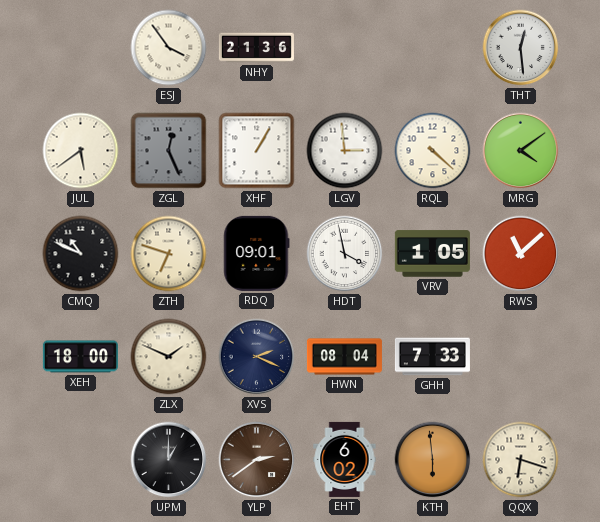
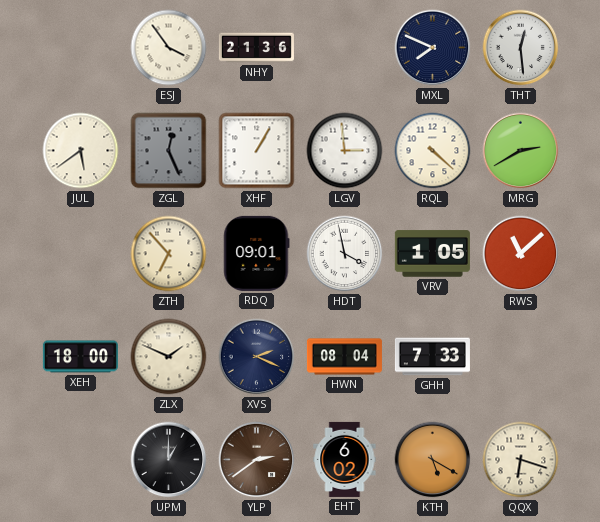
MXL: none -> 7:49 (433, 48)
MRG: 4:09 -> 2:40 (521, 151)
CMQ: 10:49 -> none (81, 254)
ZTH: 6:48 -> 6:53 (169, 254)
KTH: 5:59 -> 5:20 (433, 460)
